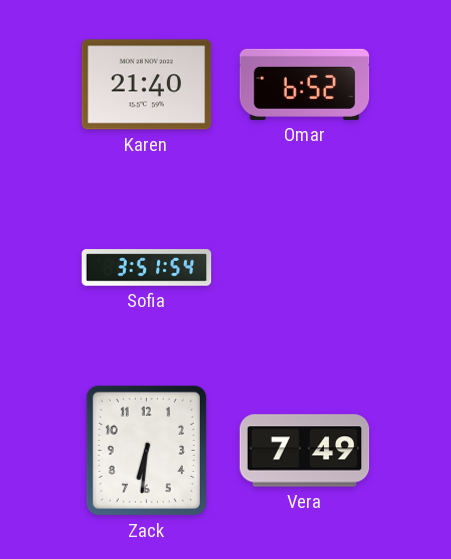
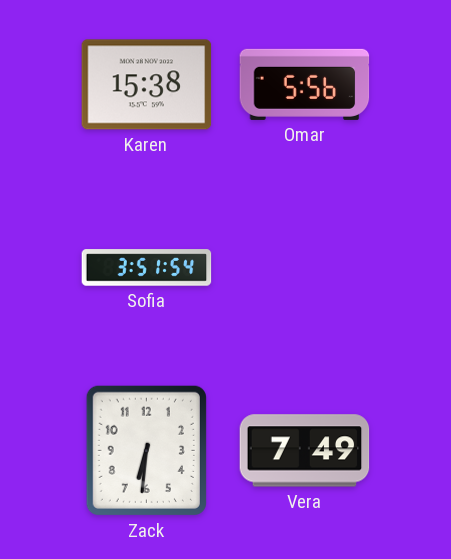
Karen: 21:40 -> 15:38 (147, 85)
Omar: 6:52 -> 5:56 (305, 84)
